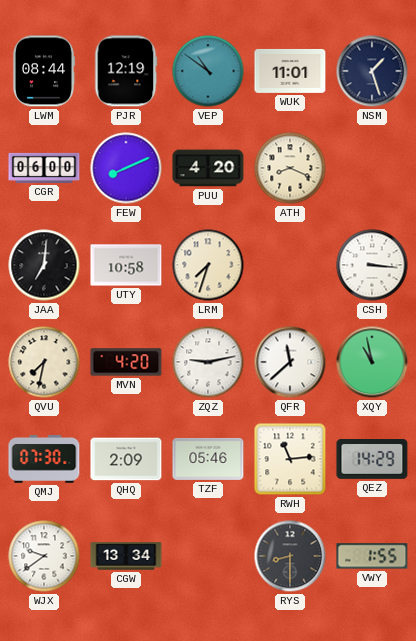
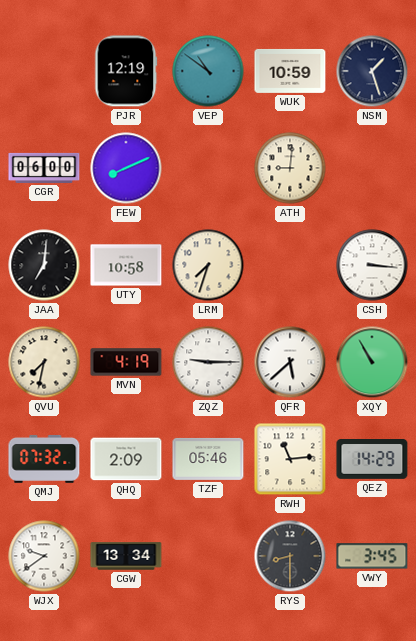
LWM: 08:44 -> none (44, 71)
WUK: 11:01 -> 10:59 (290, 71)
PUU: 4:20 -> none (208, 168)
ATH: 8:19 -> 9:01 (290, 168)
MVN: 4:20 -> 4:19 (126, 362)
ZQZ: 9:13 -> 9:15 (208, 362)
QFR: 11:38 -> 5:38 (290, 362)
XQY: 10:58 -> 10:55 (372, 362)
QMJ: 07:30 -> 07:32 (44, 459)
VWY: 1:55 -> 3:45 (372, 556)
